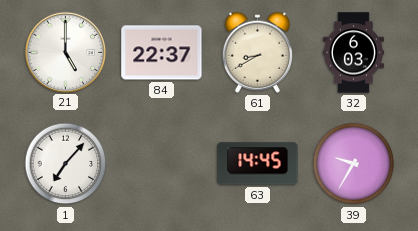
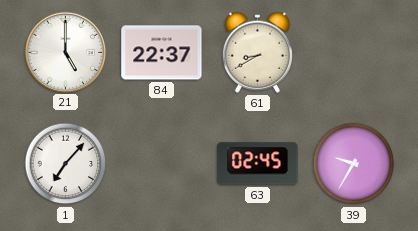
32: 6:03 -> none (353, 53)
63: 14:45 -> 02:45 (258, 164)
